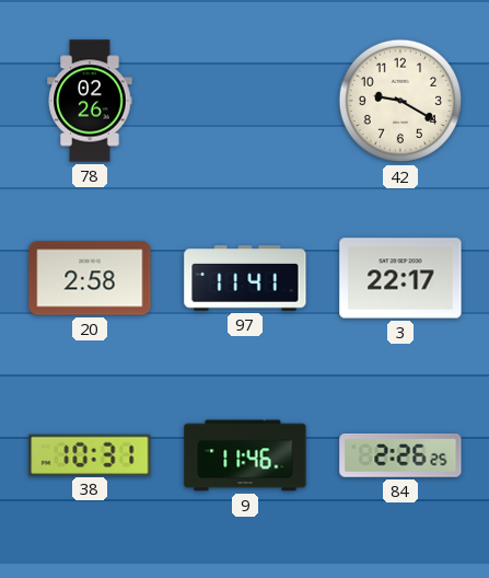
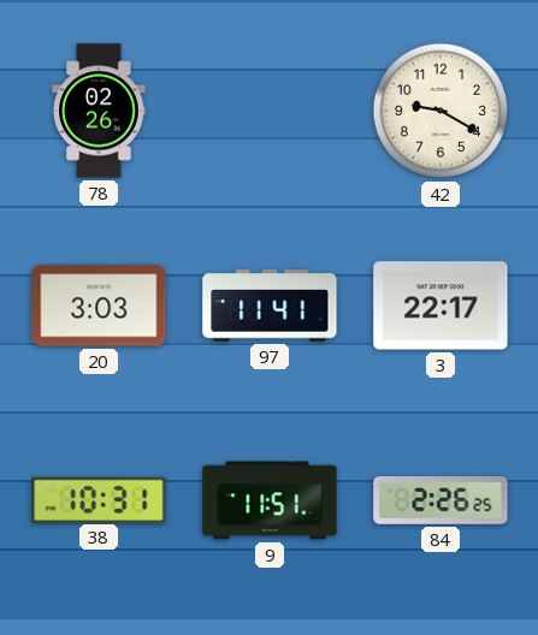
20: 2:58 -> 3:03 (99, 305)
9: 11:46 -> 11:51 (270, 500)
